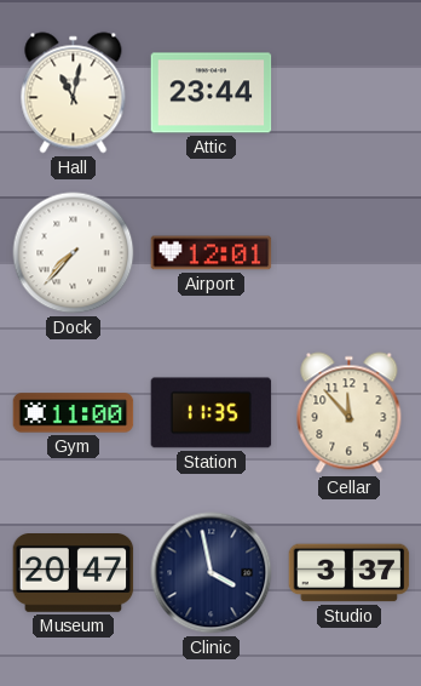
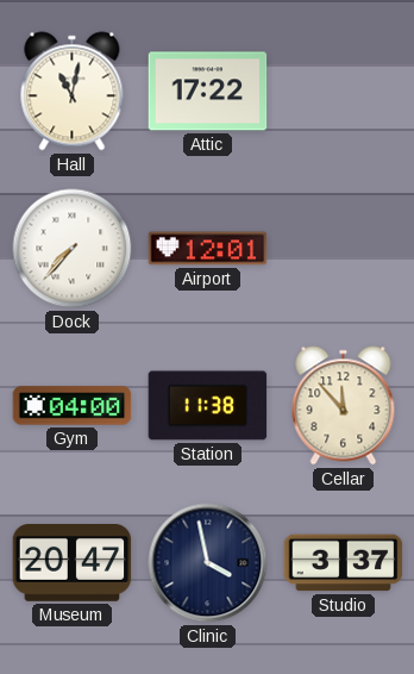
Attic: 23:44 -> 17:22 (208, 92)
Gym: 11:00 -> 04:00 (73, 406)
Station: 11:35 -> 11:38 (208, 406)
